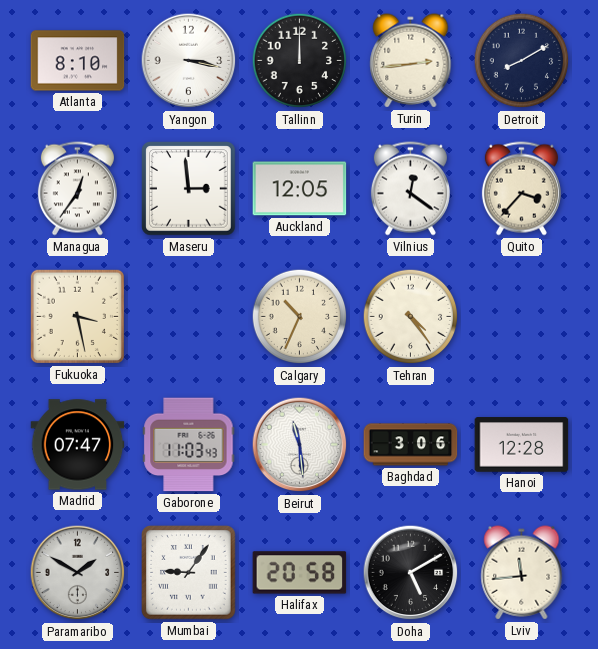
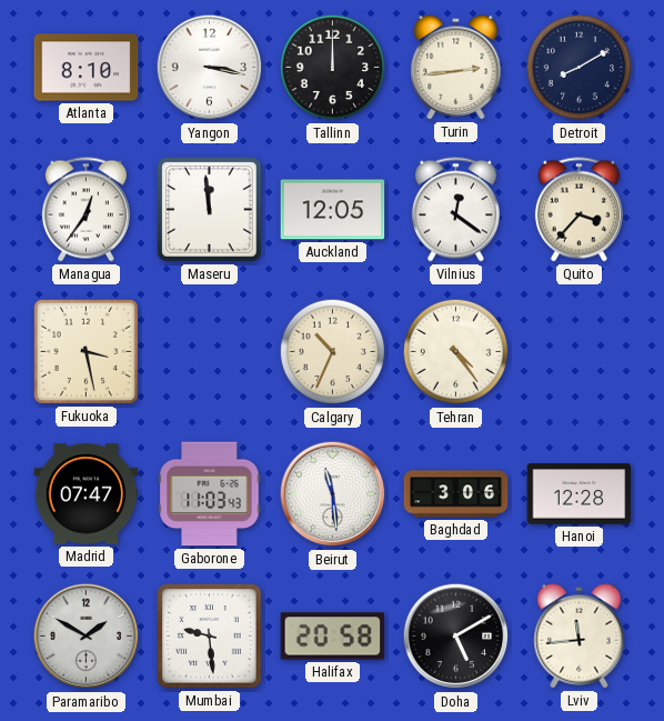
Maseru: 2:59 -> 11:59 (210, 210)
Mumbai: 9:06 -> 9:29 (210, 637)
